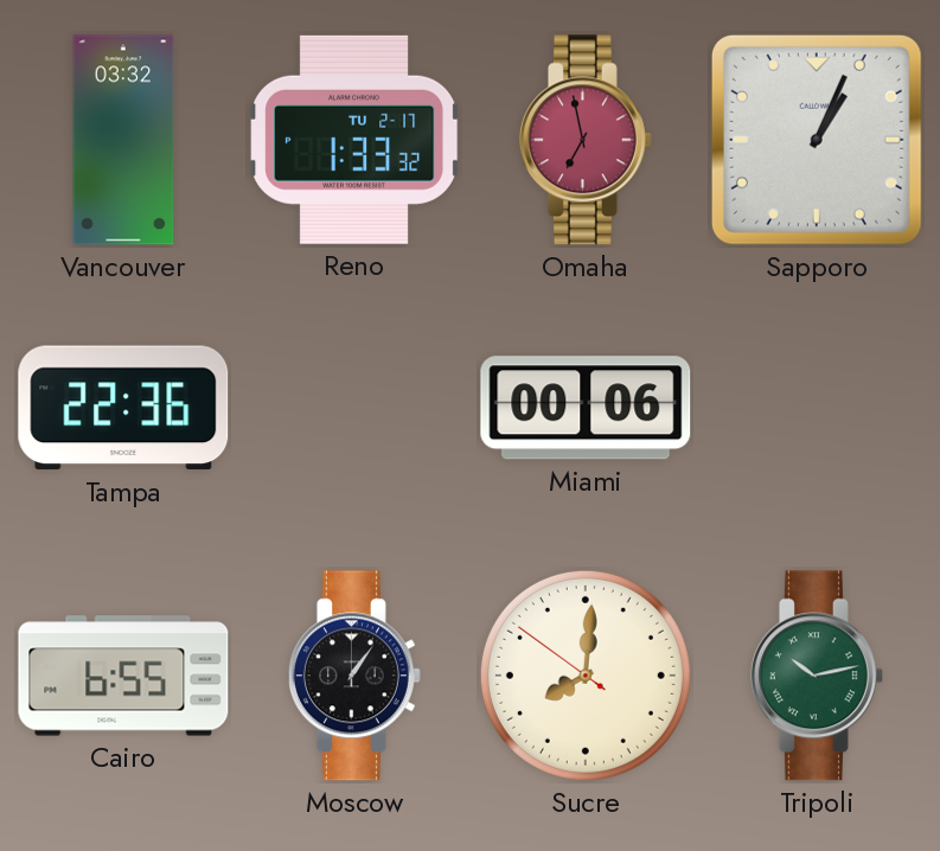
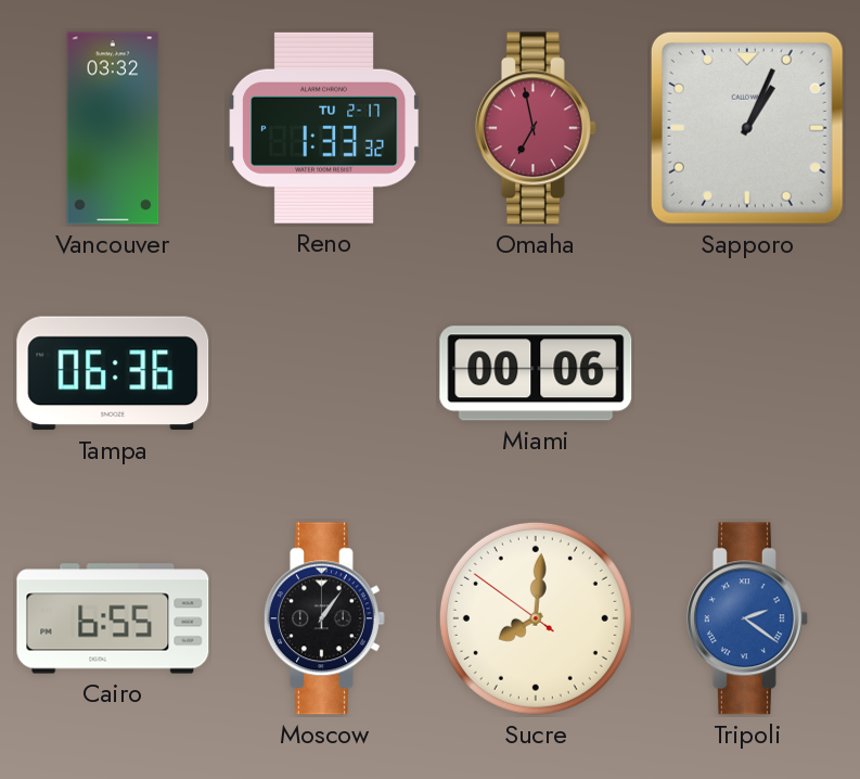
Tampa: 22:36 -> 06:36 (113, 373)
Tripoli: 10:13 -> 2:21 (747, 618)
Tripoli dial: green -> blue (747, 618)
